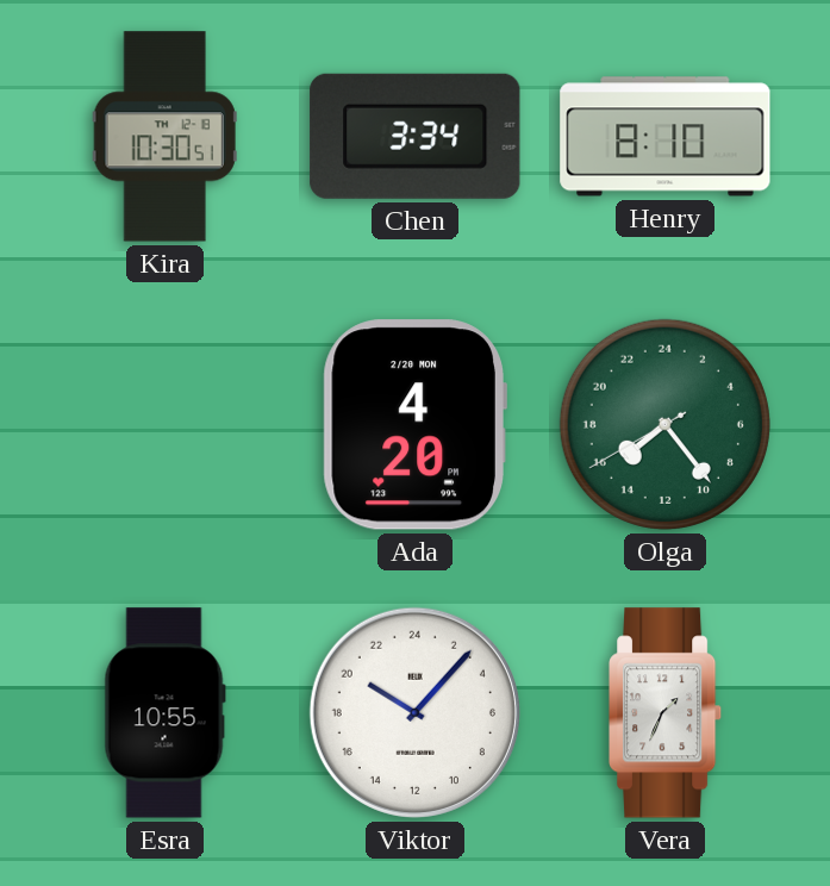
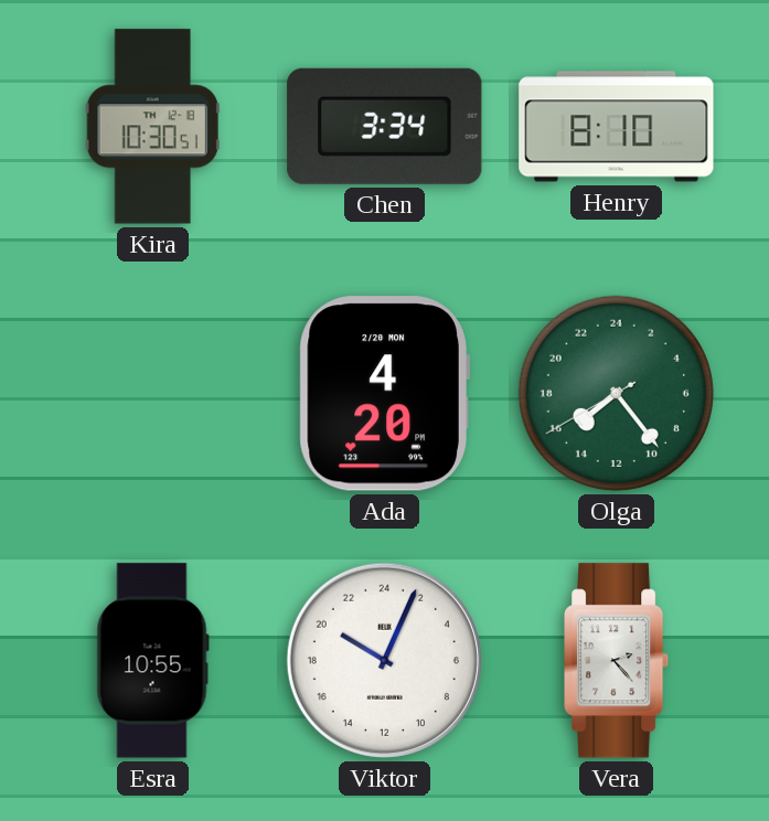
Viktor: 20:07 -> 20:04 (384, 660)
Vera: 1:34 -> 2:23 (618, 661)
